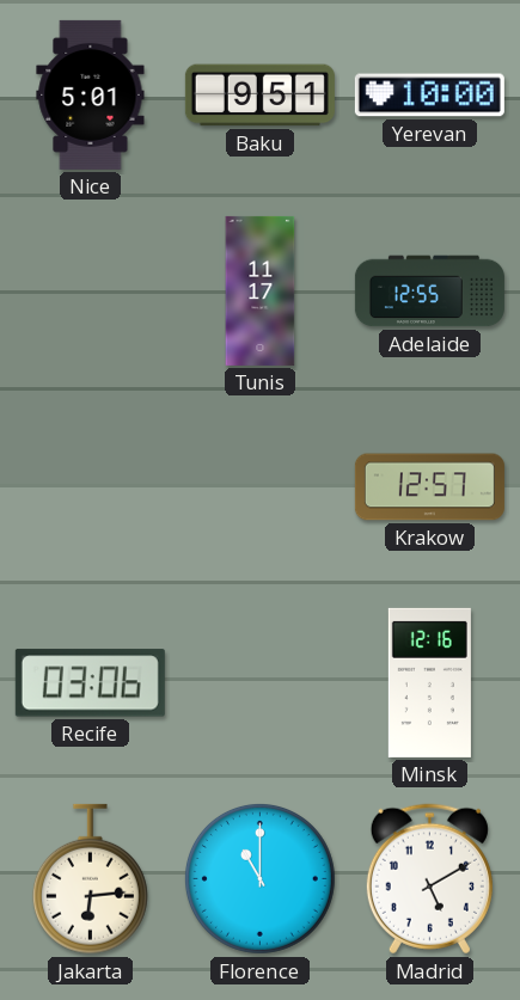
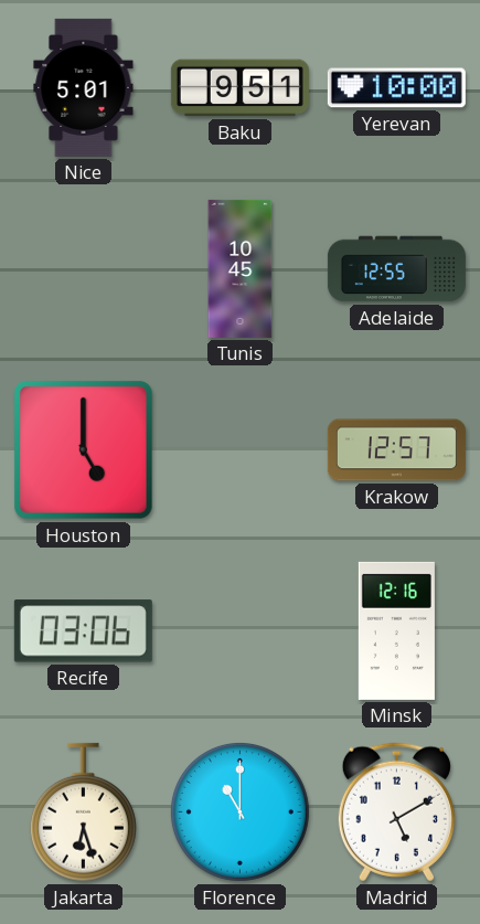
Tunis: 11:17 -> 10:45 (241, 268)
Houston: none -> 5:00 (83, 449)
Jakarta: 6:14 -> 6:27 (83, 813)
